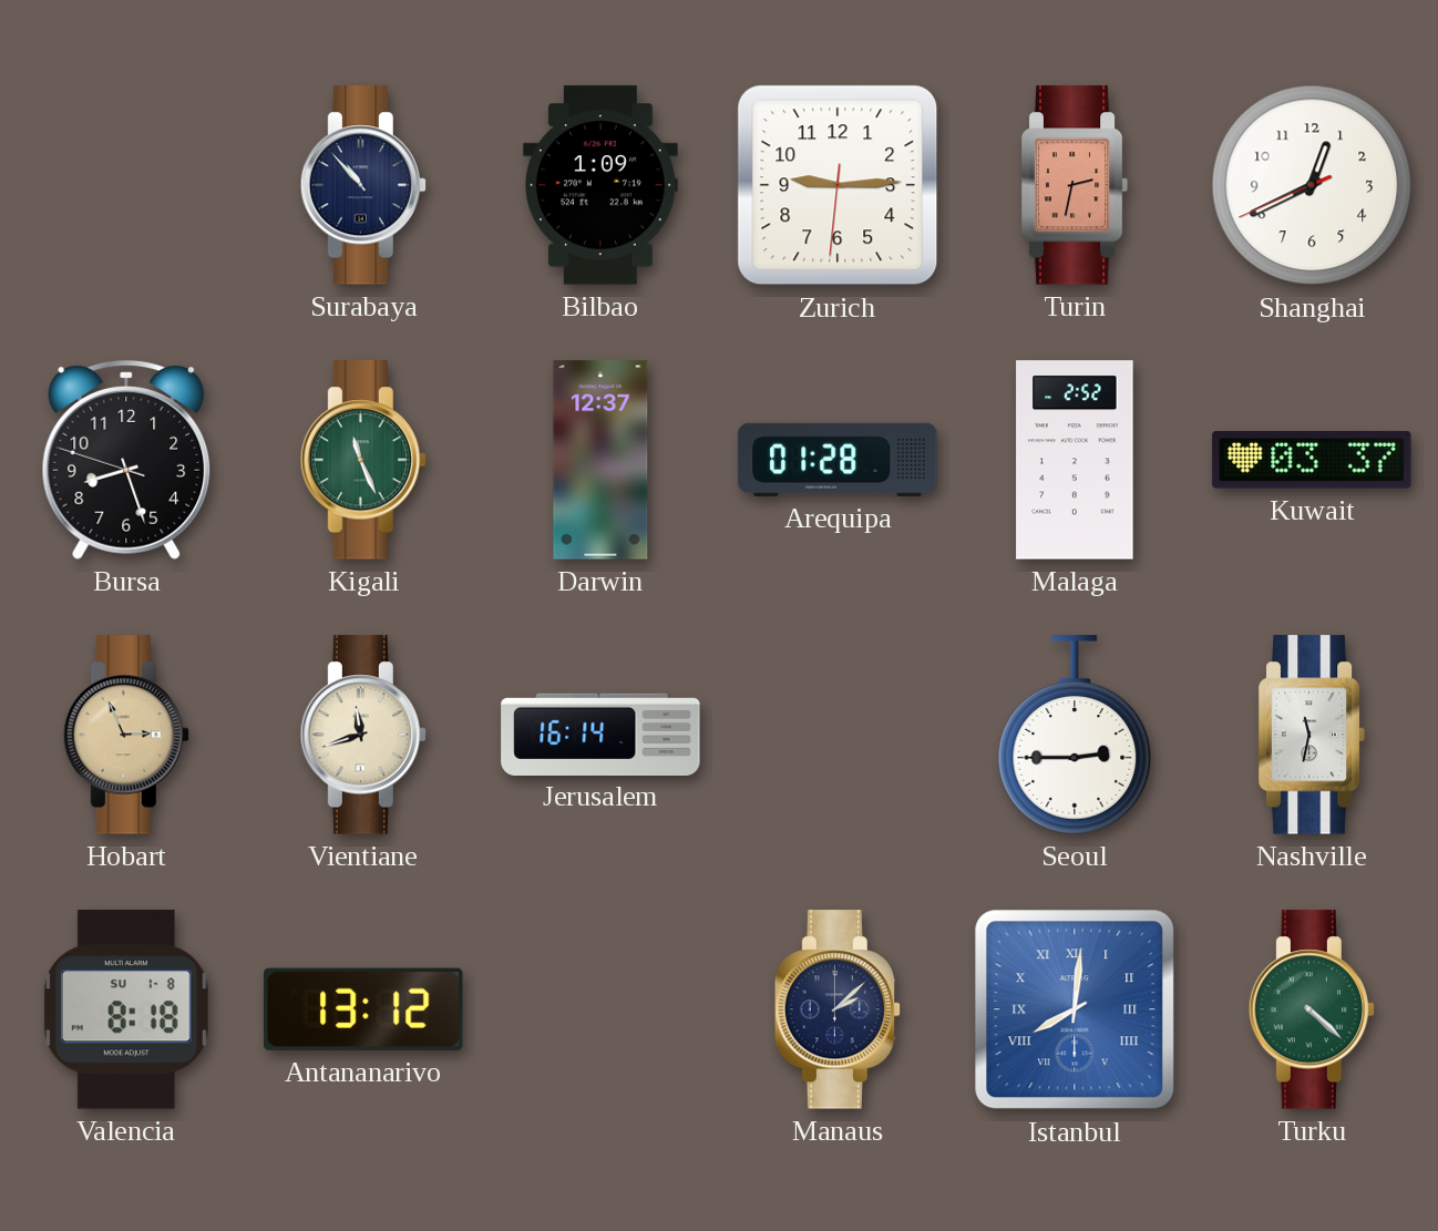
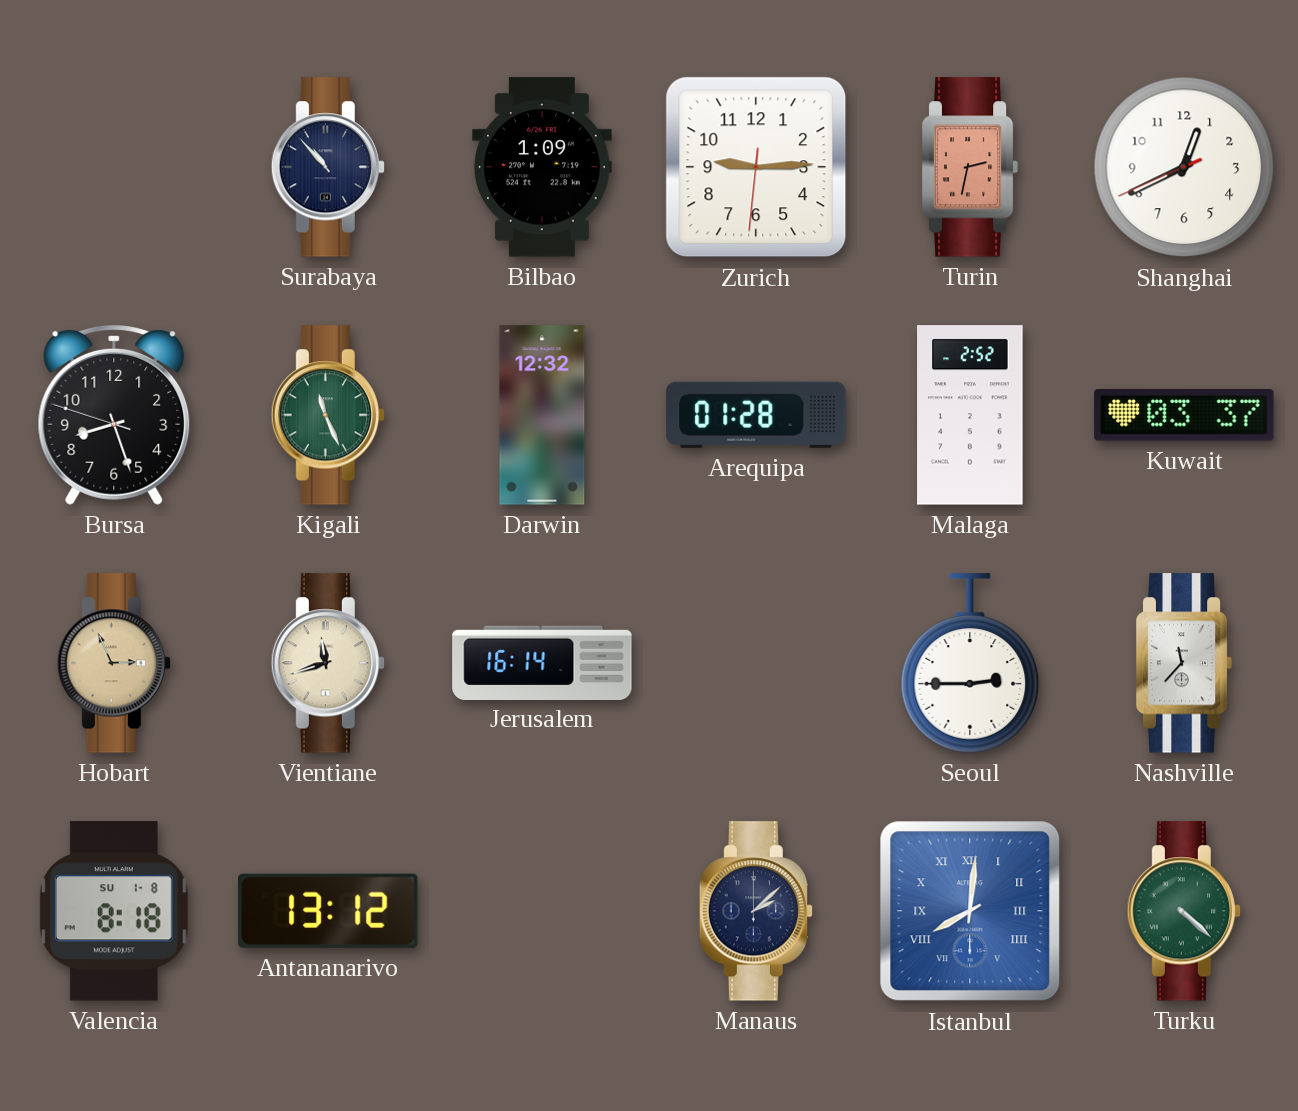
Darwin: 12:37 -> 12:32 (542, 415)
Nashville: 11:32 -> 11:37 (1184, 663)
